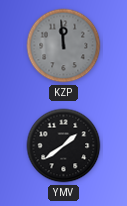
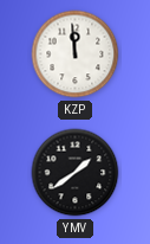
KZP dial: grey -> white (76, 54)
